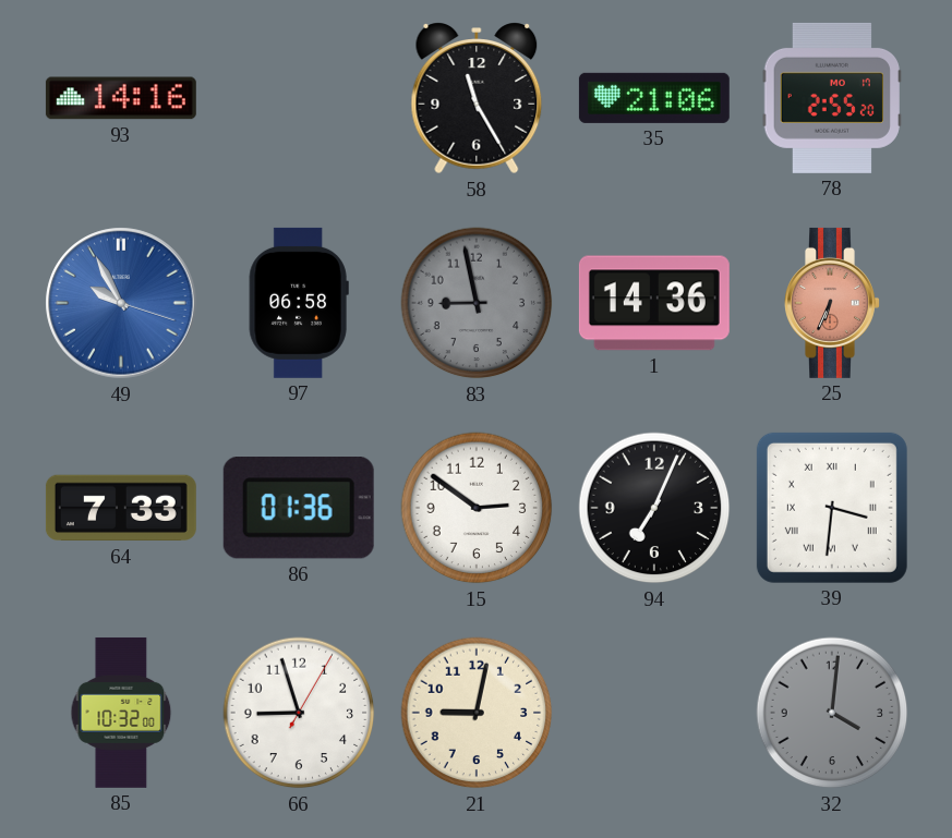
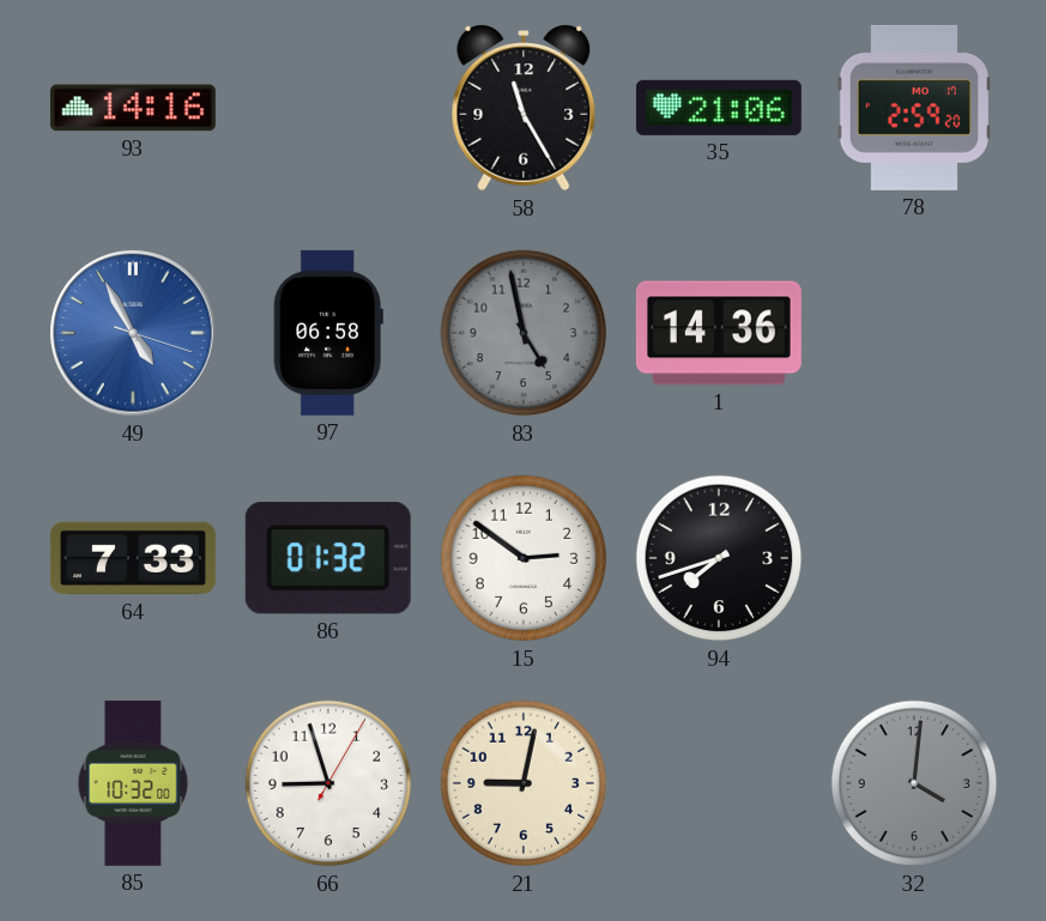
78: 2:55 -> 2:59 (913, 108)
49: 9:55 -> 4:55 (133, 333)
83: 8:58 -> 4:58 (524, 333)
25: 6:34 -> none (832, 303)
86: 01:36 -> 01:32 (328, 558)
94: 7:04 -> 7:42 (719, 558)
39: 3:31 -> none (832, 508)
